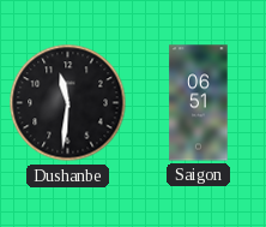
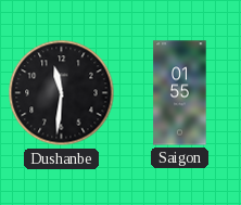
Saigon: 06:51 -> 01:55 (180, 93)
